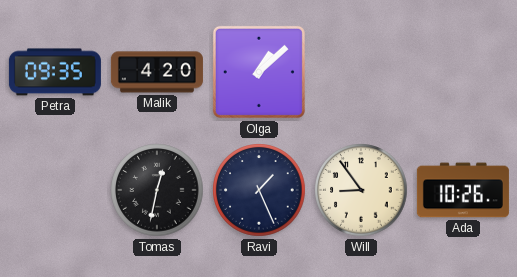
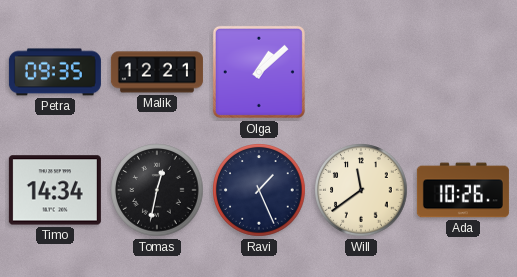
Malik: 4:20 -> 12:21 (157, 72)
Timo: none -> 14:34 (55, 190)
Will: 8:54 -> 11:39 (361, 190)
